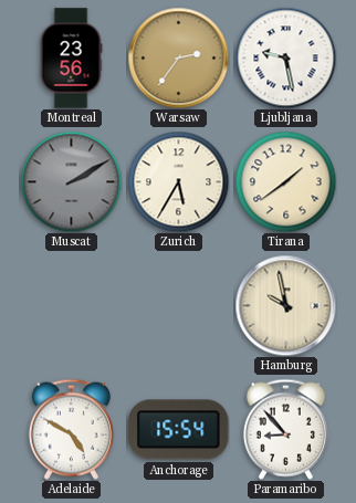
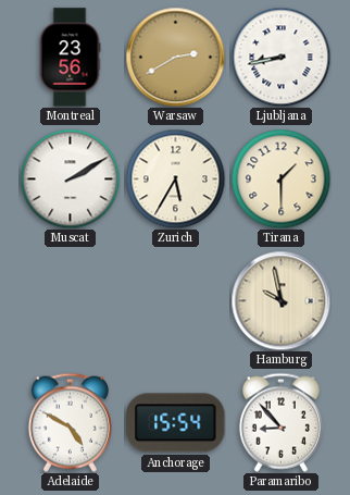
Warsaw: 2:36 -> 2:40 (175, 57)
Ljubljana: 9:28 -> 8:43 (280, 57)
Muscat dial: grey -> white (70, 178)
Tirana: 1:39 -> 1:30 (280, 178)
